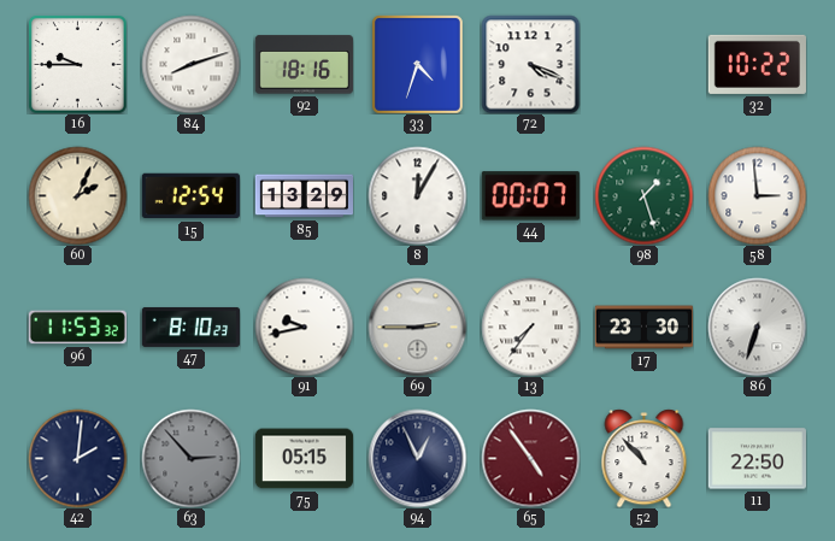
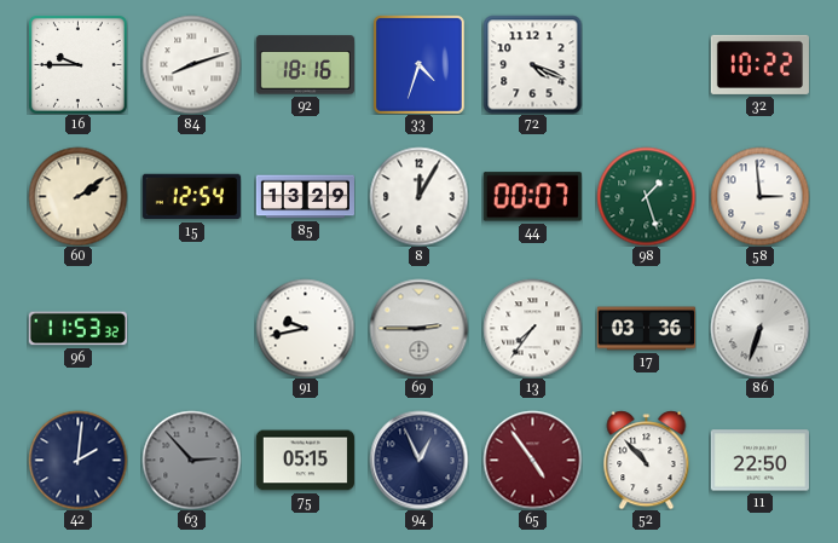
60: 2:04 -> 2:09 (77, 196)
47: 8:10 -> none (190, 327)
17: 23:30 -> 03:36 (646, 329)
